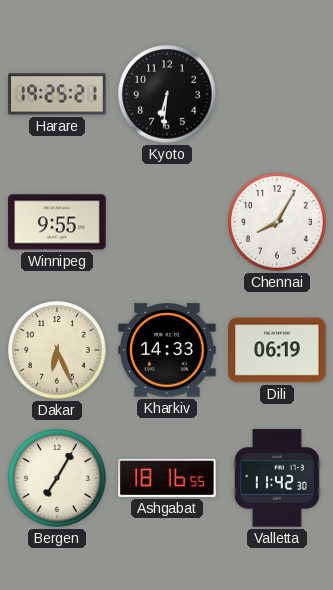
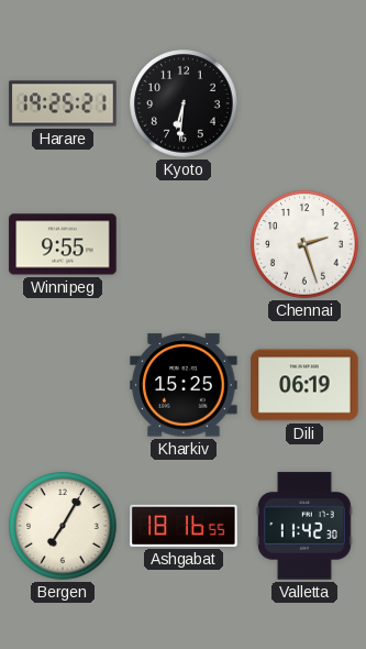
Chennai: 8:05 -> 2:27 (304, 244)
Dakar: 6:26 -> none (57, 350)
Kharkiv: 14:33 -> 15:25 (184, 385)
